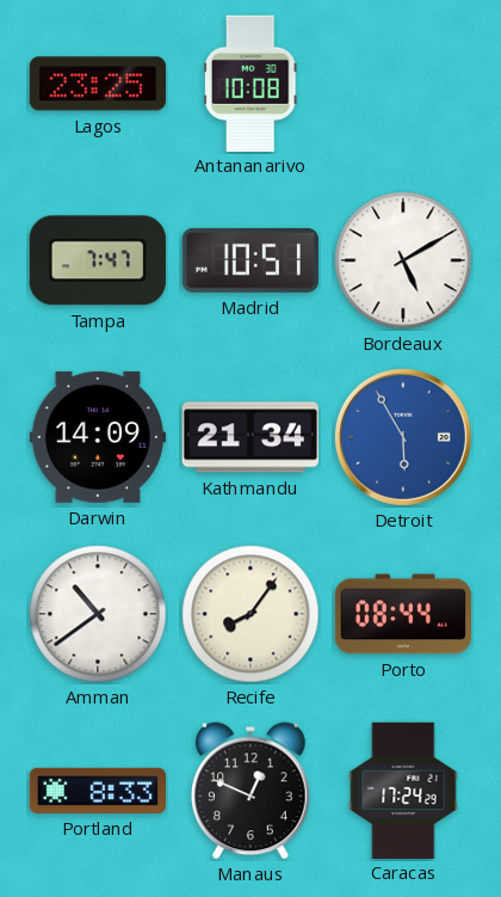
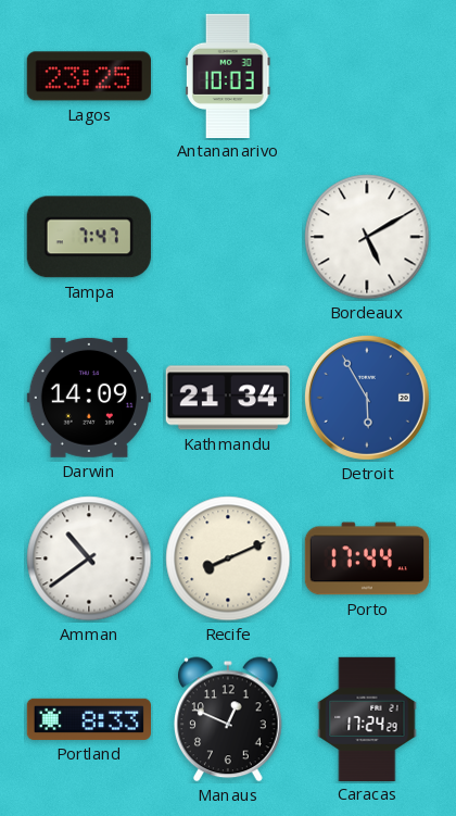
Antananarivo: 10:08 -> 10:03 (229, 75)
Madrid: 10:51 -> none (250, 260)
Recife: 8:06 -> 8:11 (228, 558)
Porto: 08:44 -> 17:44 (366, 558)
